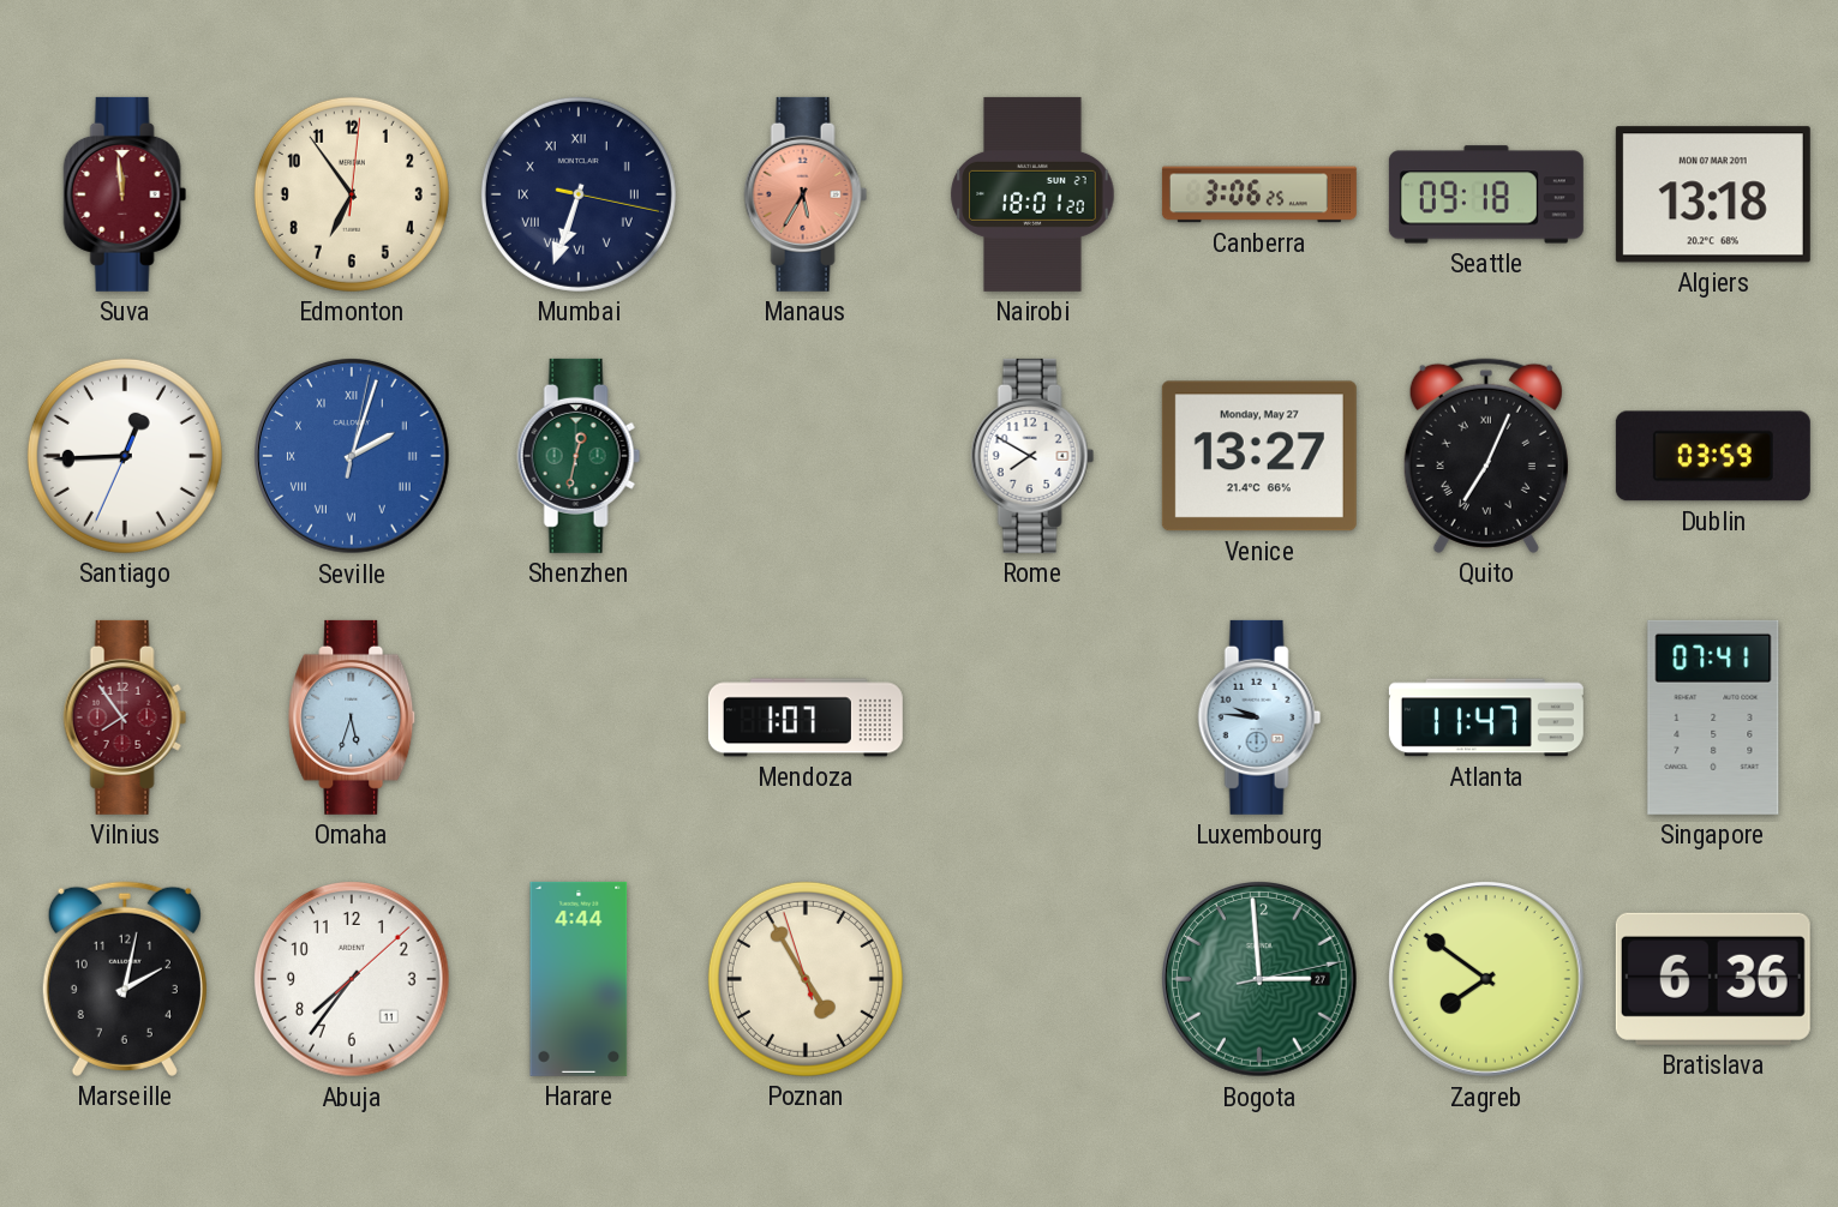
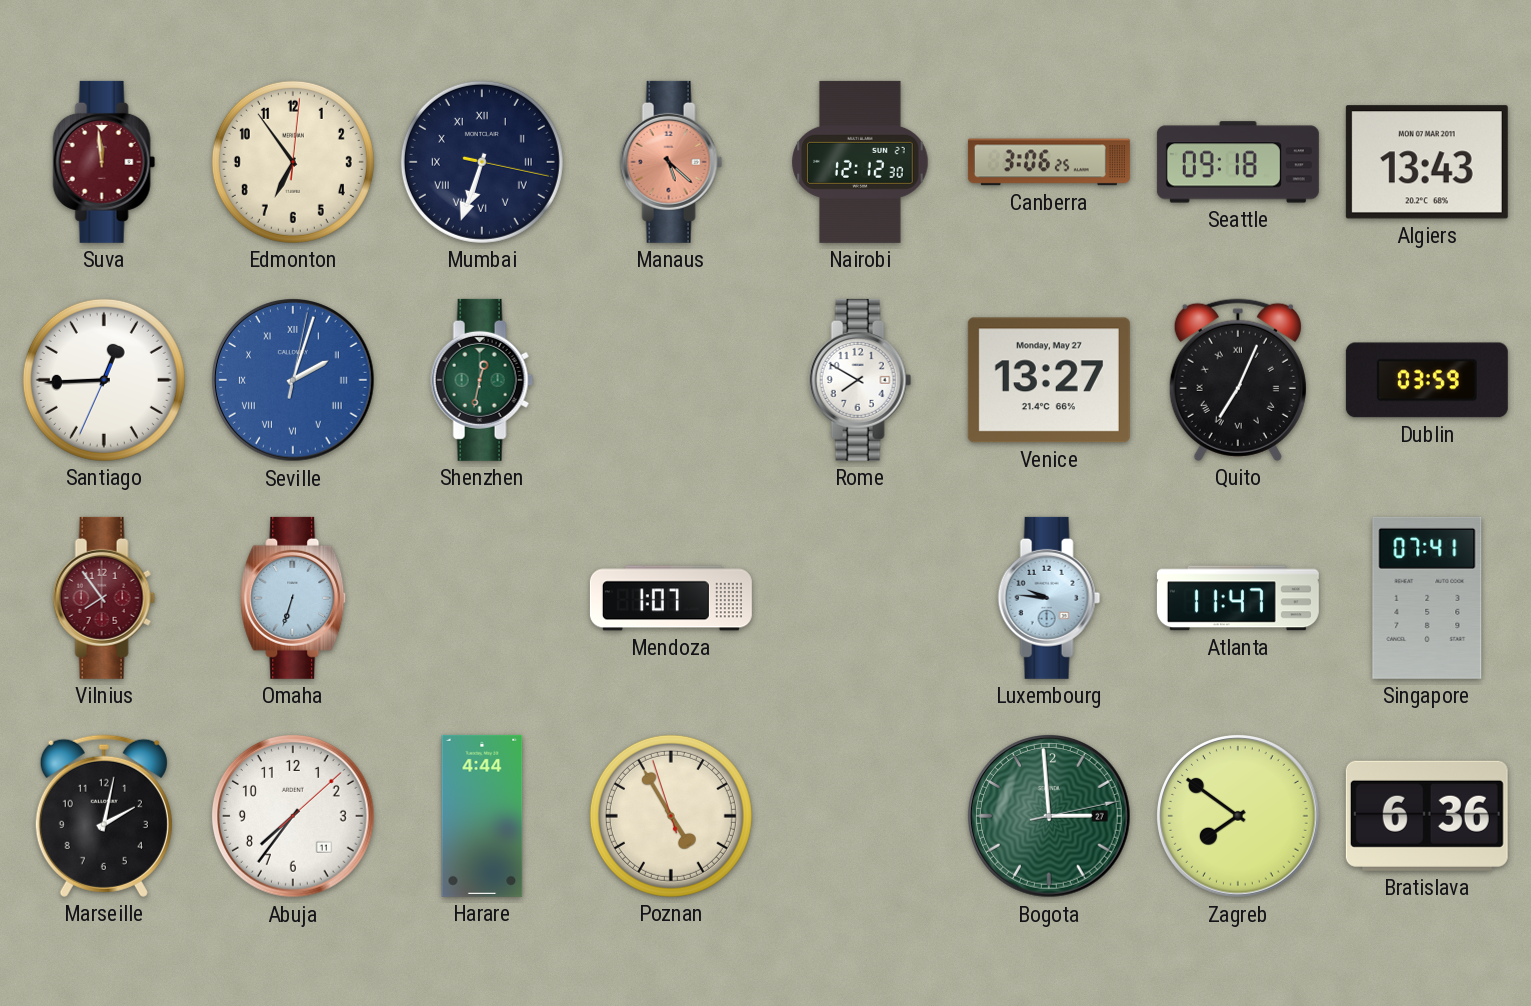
Manaus: 5:35 -> 5:22 (671, 162)
Nairobi: 18:01 -> 12:12 (860, 162)
Algiers: 13:18 -> 13:43 (1427, 162)
Omaha: 5:33 -> 6:33 (294, 598)
